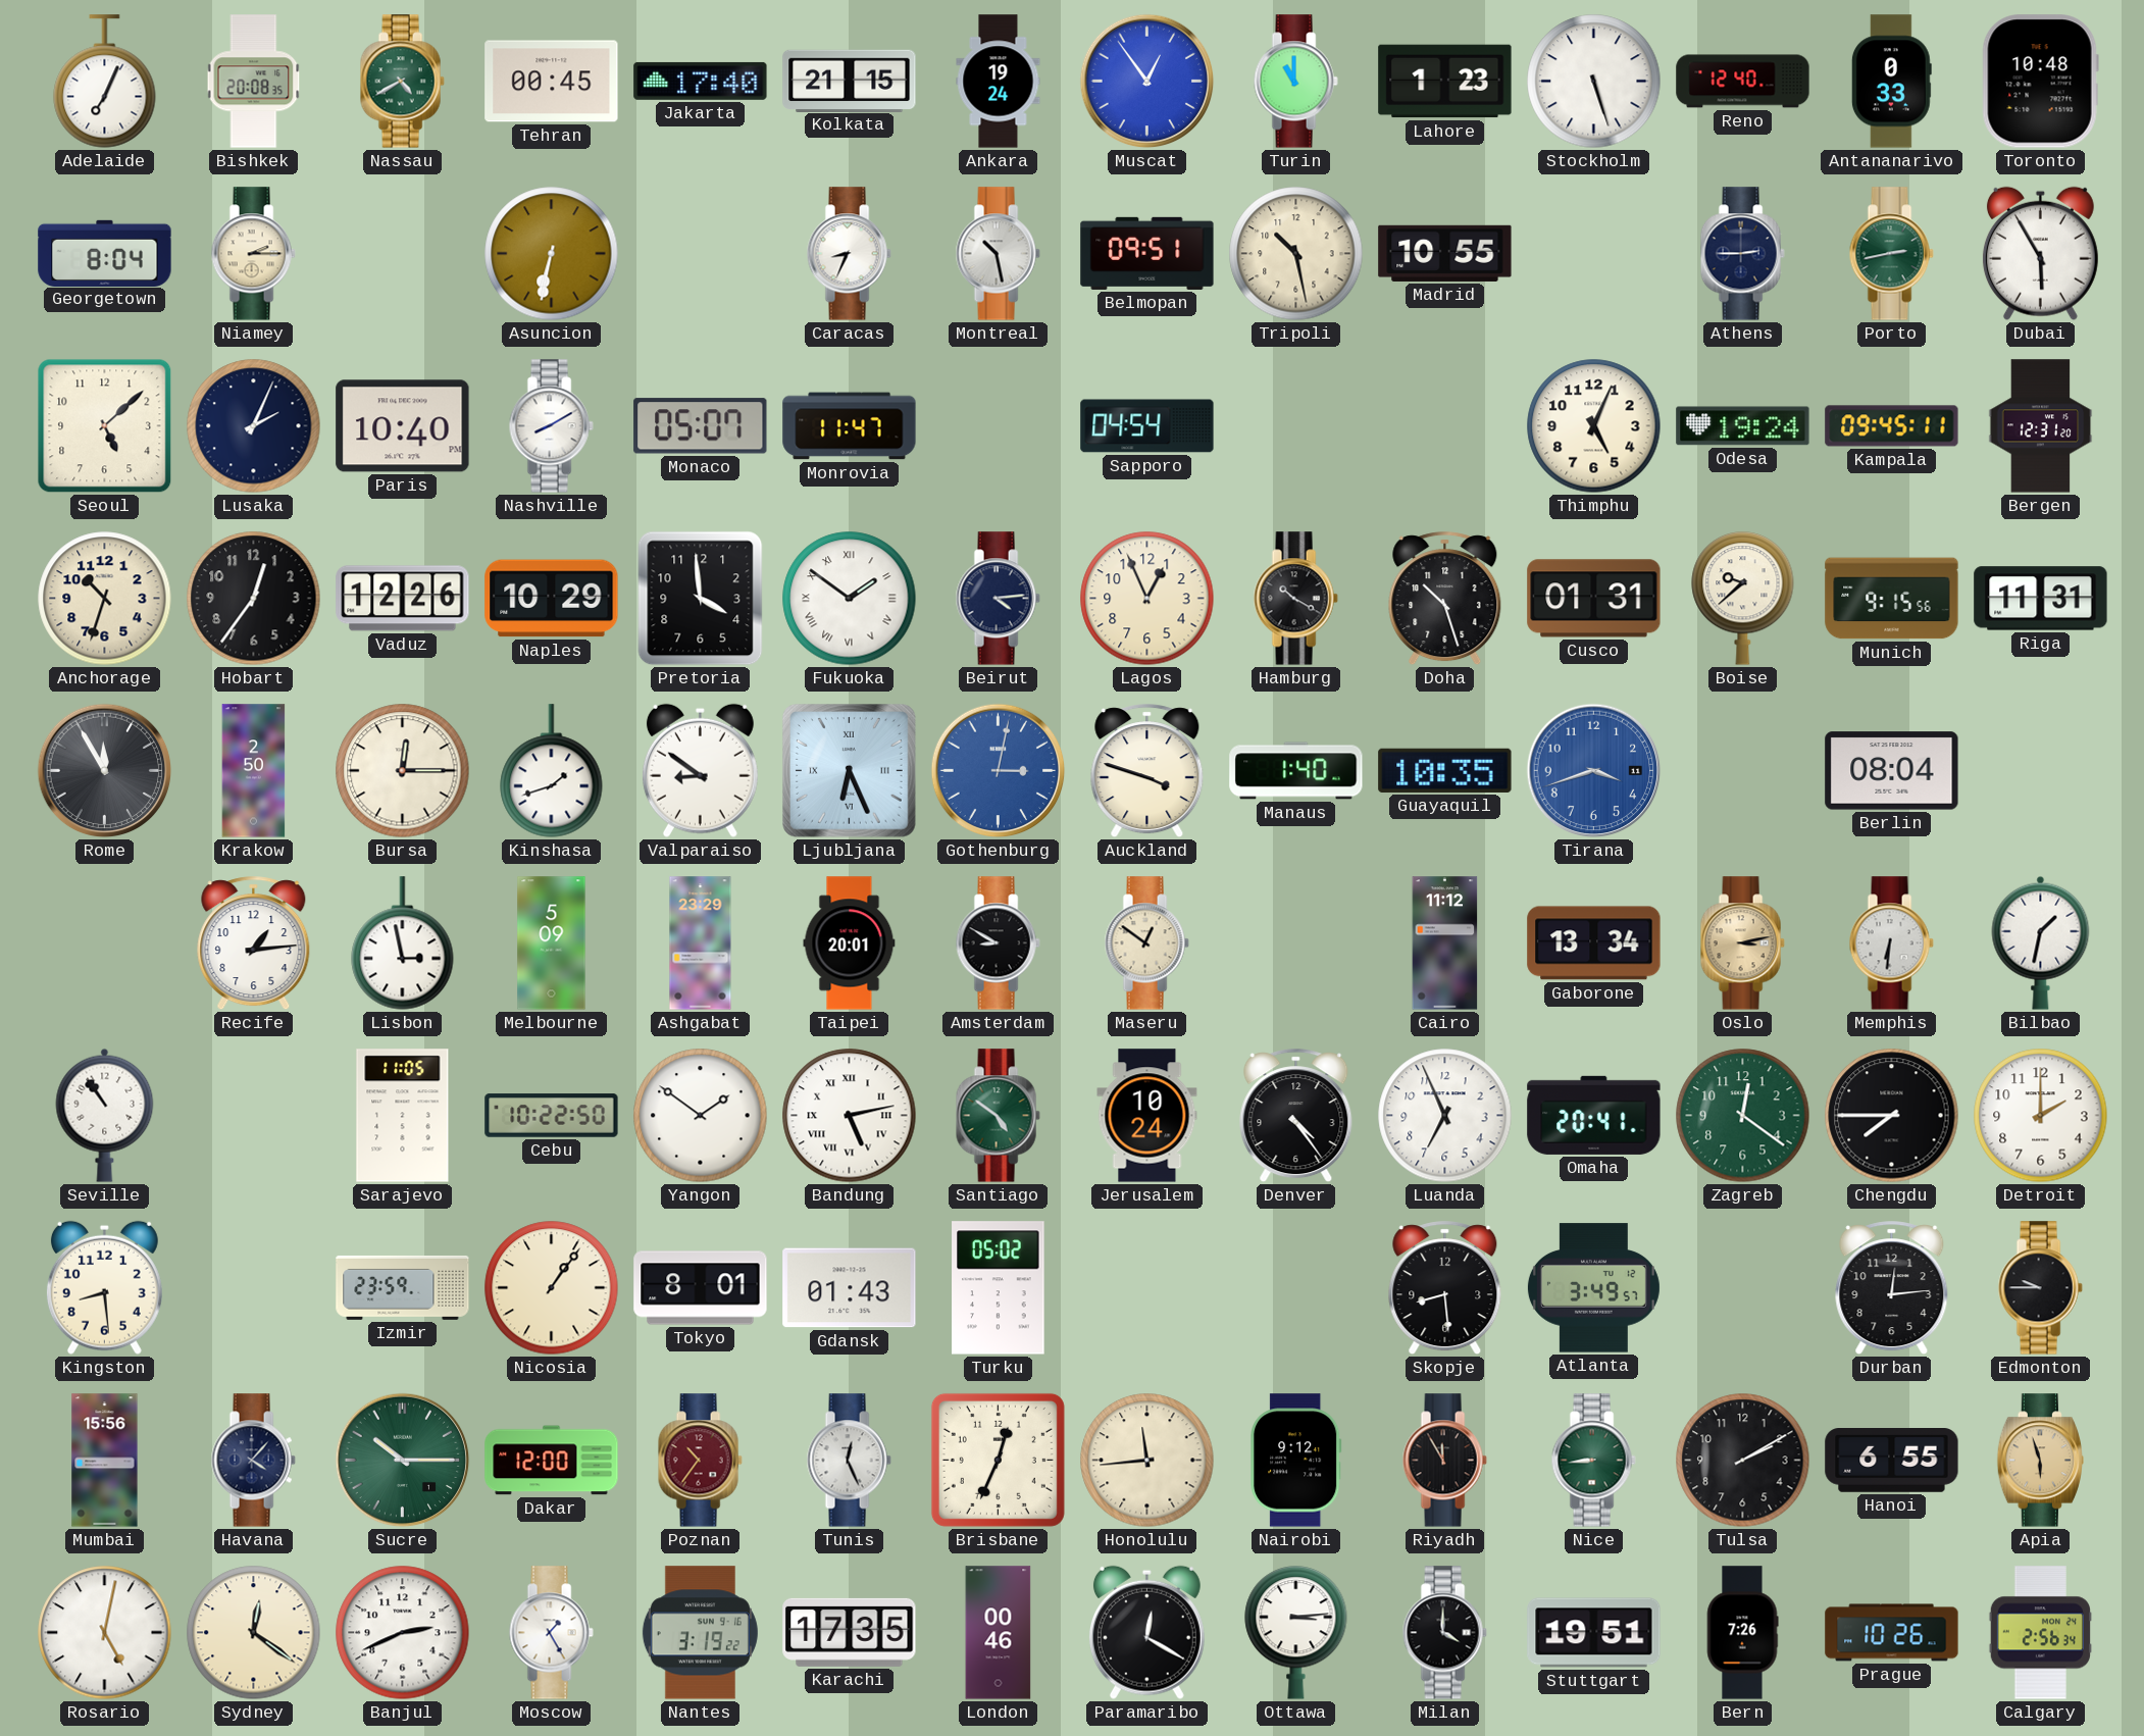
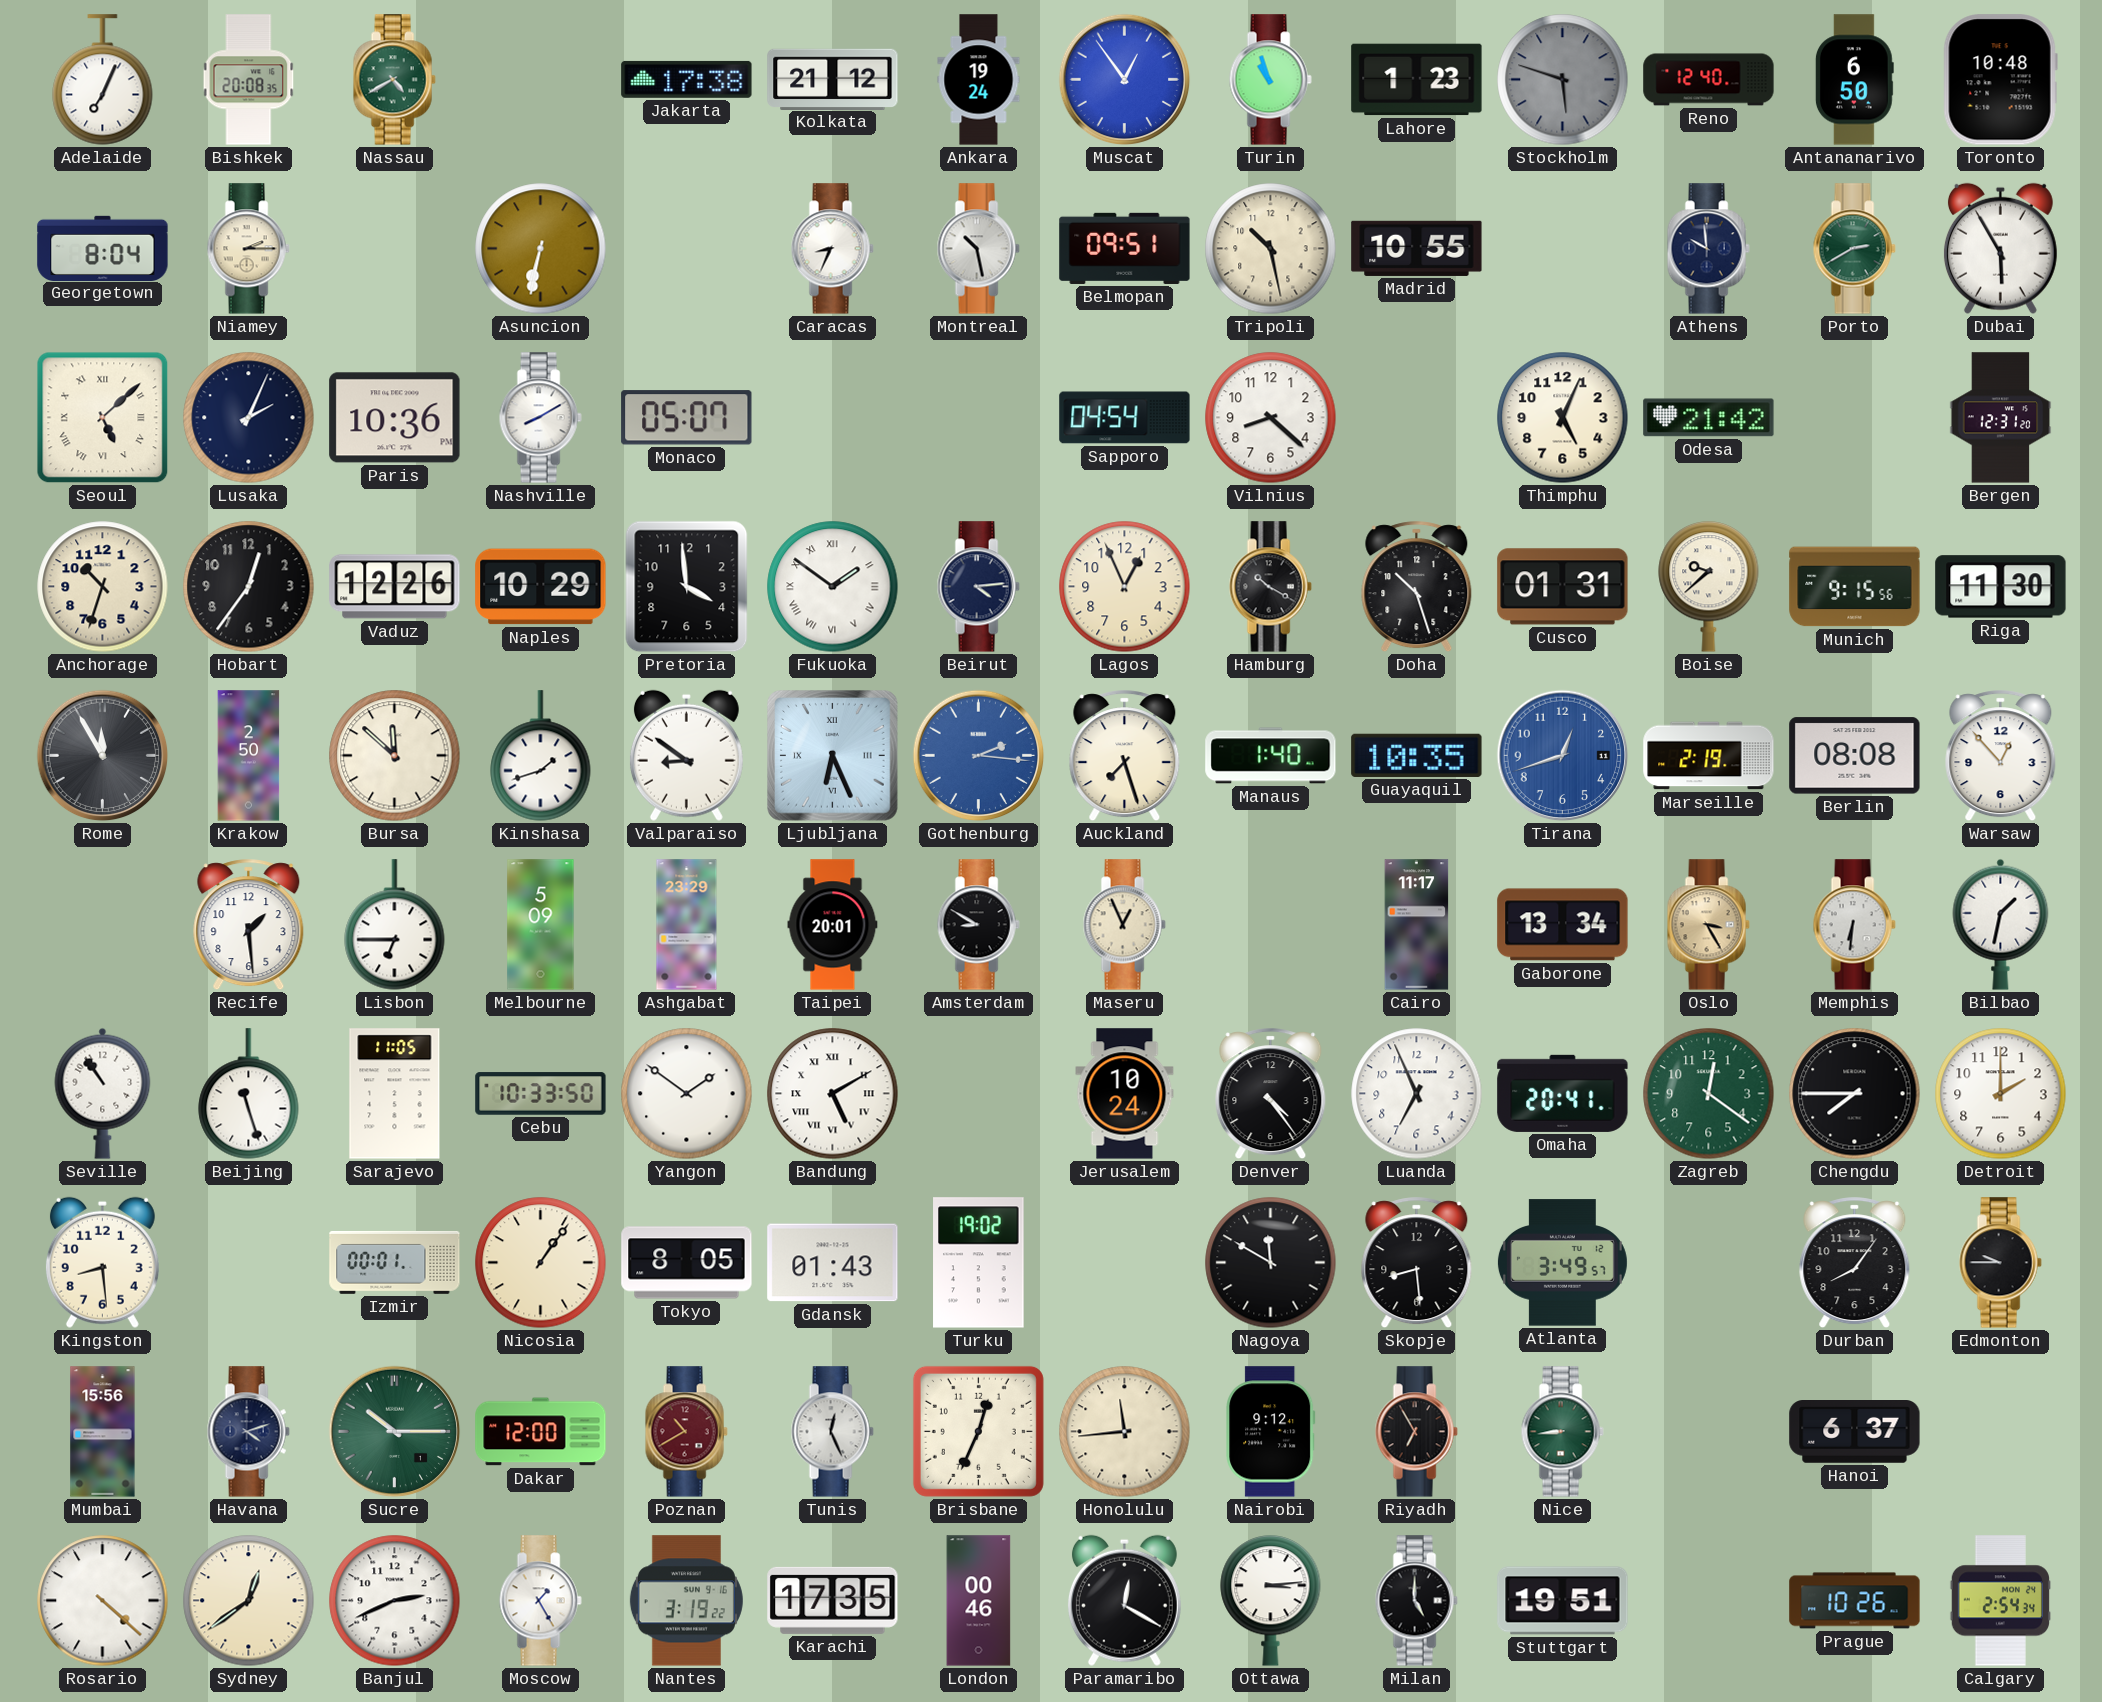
Tehran: 00:45 -> none (552, 82)
Jakarta: 17:40 -> 17:38 (687, 79)
Kolkata: 21:15 -> 21:12 (833, 79)
Turin: 11:00 -> 10:57 (1270, 80)
Stockholm: 5:27 -> 5:48 (1563, 80)
Stockholm dial: white -> grey (1563, 80)
Antananarivo: 0:33 -> 6:50 (1854, 80)
Athens: 2:45 -> 9:59 (1708, 249)
Porto: 2:43 -> 2:40 (1854, 249)
Seoul numerals: Arabic -> Roman (103, 418)
Paris: 10:40 -> 10:36 (395, 418)
Monrovia: 11:47 -> none (850, 426)
Vilnius: none -> 8:22 (1271, 418)
Odesa: 19:24 -> 21:42 (1709, 418)
Kampala: 09:45 -> none (1892, 426)
Riga: 11:31 -> 11:30 (2001, 587)
Bursa: 12:15 -> 11:52 (395, 756)
Gothenburg: 3:02 -> 2:16 (979, 756)
Auckland: 3:48 -> 7:27 (1125, 756)
Tirana: 3:42 -> 12:42 (1563, 756)
Marseille: none -> 2:19 (1709, 756)
Berlin: 08:04 -> 08:08 (1855, 756)
Warsaw: none -> 12:53 (2001, 756)
Recife: 1:14 -> 1:29 (249, 925)
Lisbon: 2:58 -> 6:45 (395, 925)
Maseru: 12:51 -> 12:56 (1124, 925)
Cairo: 11:12 -> 11:17 (1417, 925)
Oslo: 3:13 -> 3:25 (1708, 925)
Beijing: none -> 11:27 (249, 1094)
Cebu: 10:22 -> 10:33 (541, 1094)
Bandung: 5:13 -> 5:10 (833, 1094)
Santiago: 4:51 -> none (998, 1116)
Izmir: 23:59 -> 00:01 (395, 1262)
Tokyo: 8:01 -> 8:05 (687, 1263)
Turku: 05:02 -> 19:02 (979, 1263)
Nagoya: none -> 11:50 (1271, 1263)
Durban: 12:14 -> 8:06 (1855, 1263)
Havana: 4:07 -> 4:12 (248, 1432)
Poznan: 10:36 -> 10:40 (686, 1432)
Riyadh: 11:55 -> 6:55 (1416, 1432)
Tulsa: 2:10 -> none (1743, 1461)
Hanoi: 6:55 -> 6:37 (1855, 1432)
Apia: 5:57 -> none (2040, 1461)
Rosario: 5:02 -> 4:22 (103, 1601)
Sydney: 12:21 -> 12:39 (249, 1601)
Milan: 4:00 -> 5:00 (1416, 1601)
Bern: 7:26 -> none (1742, 1633)
Calgary: 2:56 -> 2:54 (2000, 1601)
